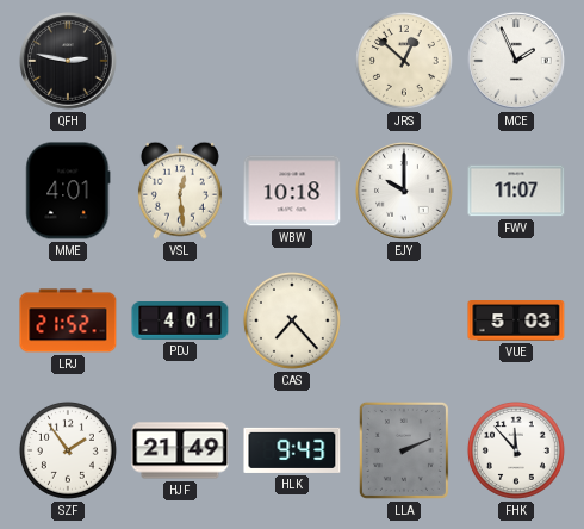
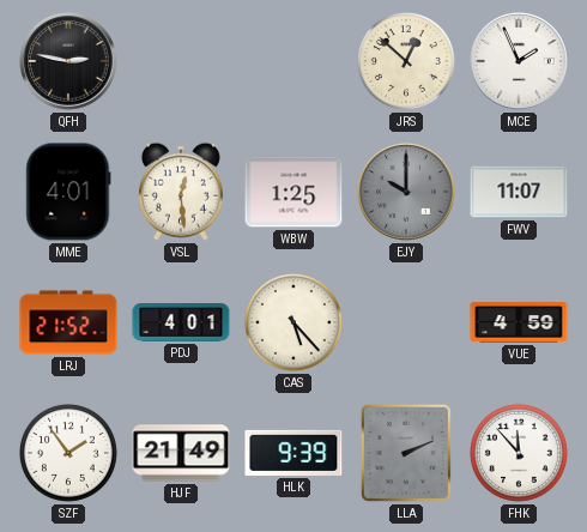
WBW: 10:18 -> 1:25 (293, 192)
EJY dial: white -> grey (406, 192)
CAS: 7:23 -> 5:23 (293, 322)
VUE: 5:03 -> 4:59 (519, 322)
HLK: 9:43 -> 9:39 (293, 453)
